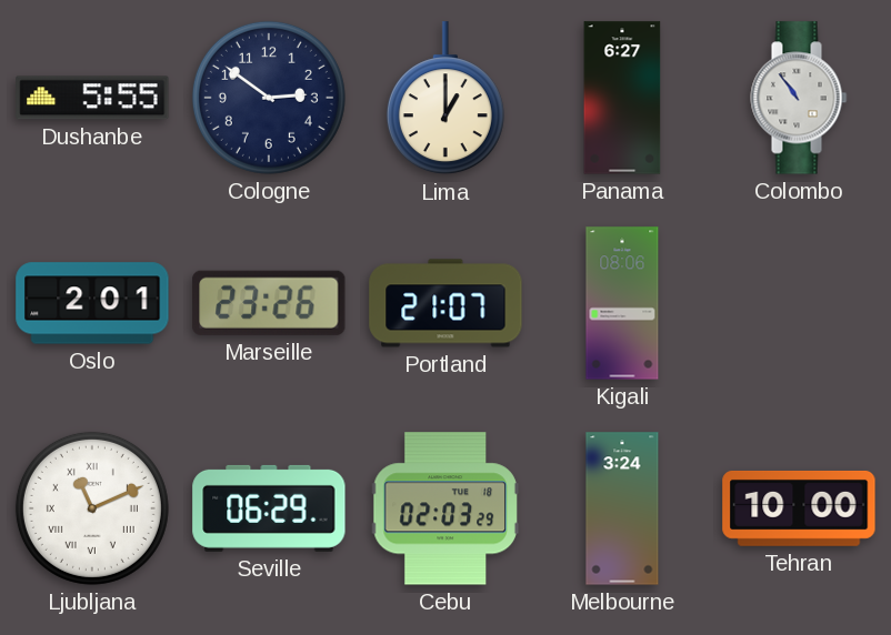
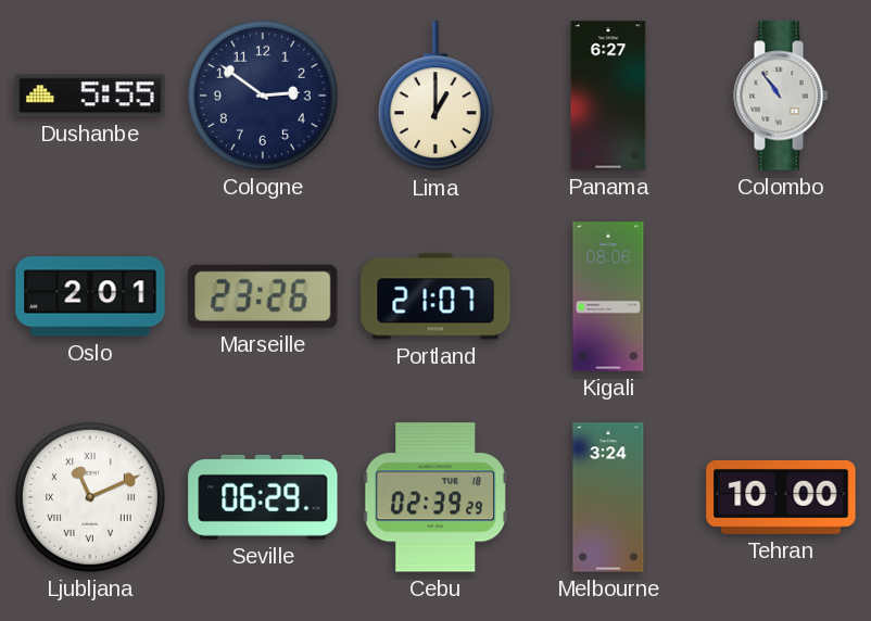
Cebu: 02:03 -> 02:39 (435, 497)
